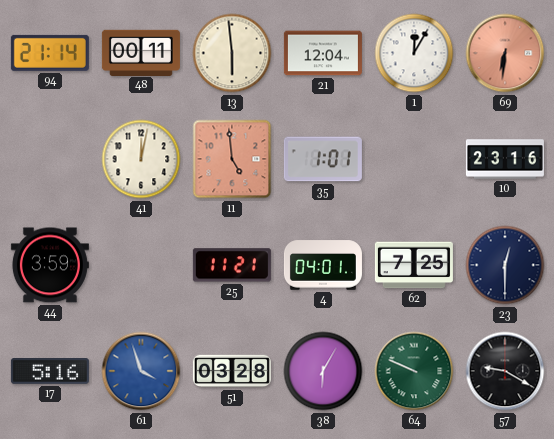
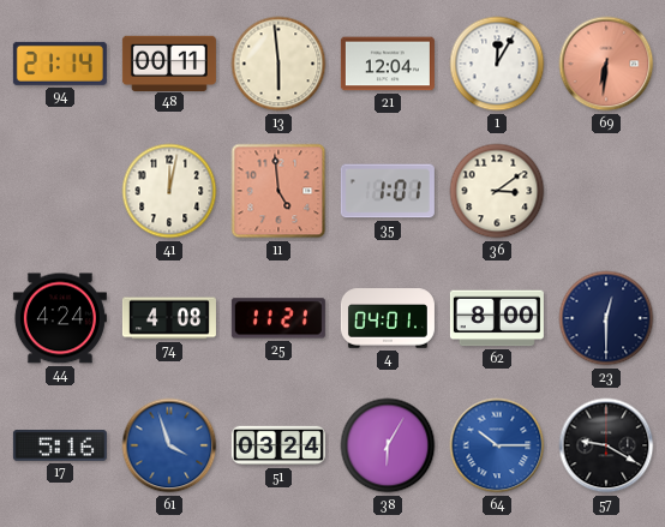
36: none -> 3:09 (497, 191)
10: 23:16 -> none (505, 159)
44: 3:59 -> 4:24 (60, 318)
74: none -> 4:08 (169, 318)
62: 7:25 -> 8:00 (497, 318)
51: 03:28 -> 03:24 (278, 445)
64: 9:49 -> 10:15 (497, 445)
64 dial: green -> blue (497, 445)
